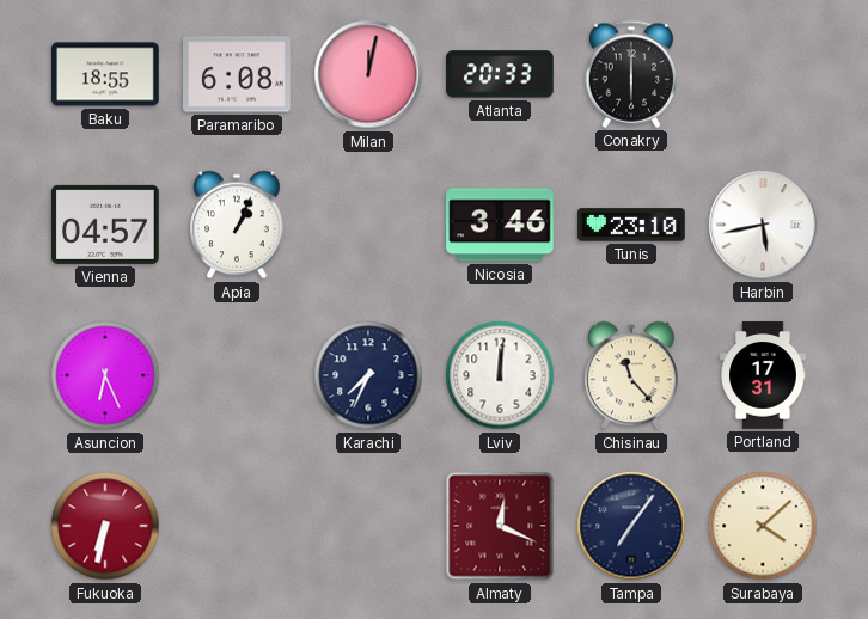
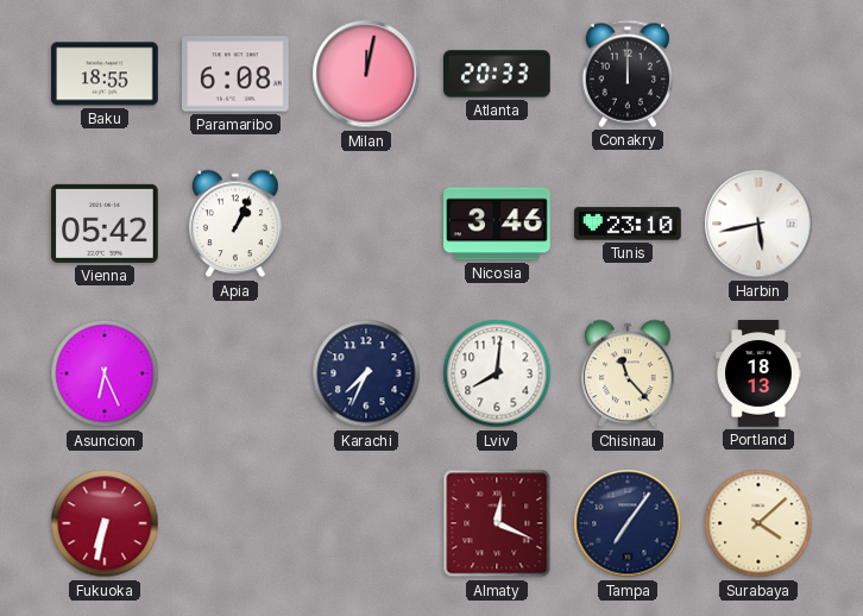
Conakry: 6:00 -> 12:00 (626, 74)
Vienna: 04:57 -> 05:42 (106, 224)
Lviv: 12:01 -> 8:01 (497, 373)
Portland: 17:31 -> 18:13 (758, 373)
